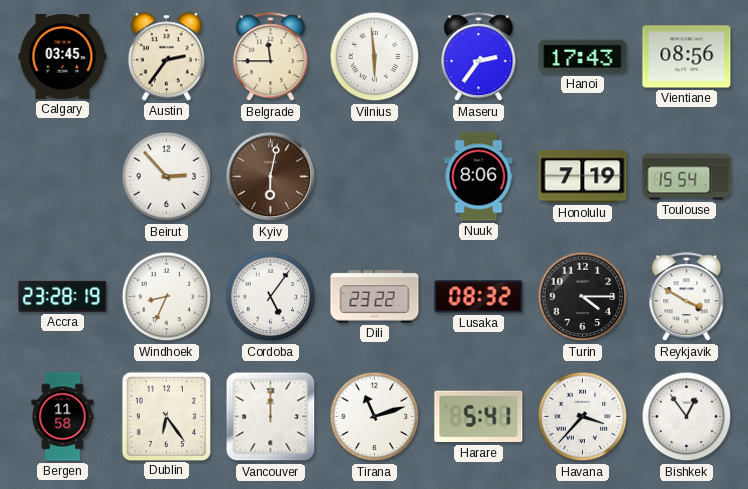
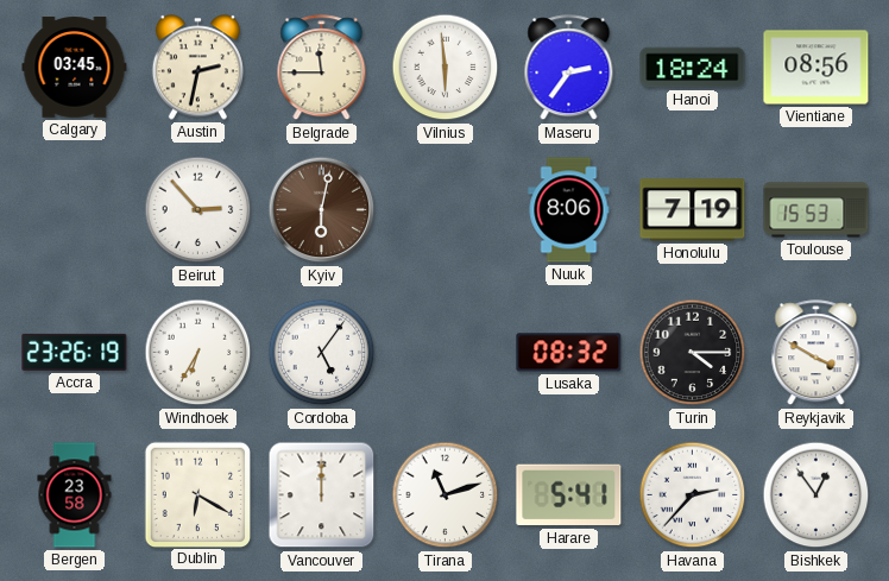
Austin: 2:36 -> 2:32 (197, 68)
Hanoi: 17:43 -> 18:24 (693, 68)
Toulouse: 15:54 -> 15:53 (817, 210)
Accra: 23:28 -> 23:26 (75, 352)
Windhoek: 8:34 -> 6:35 (198, 353)
Dili: 23:22 -> none (375, 297)
Bergen: 11:58 -> 23:58 (75, 495)
Dublin: 6:24 -> 6:20 (198, 494)
Havana: 3:37 -> 2:37 (693, 495)
